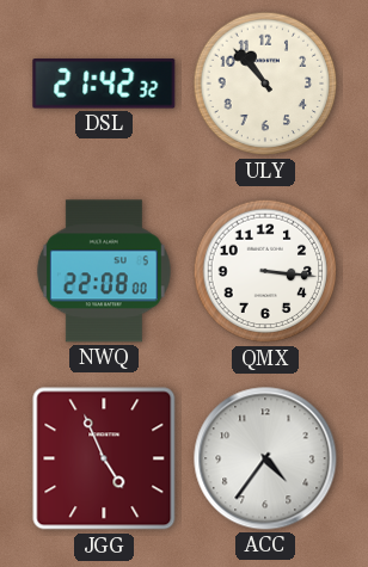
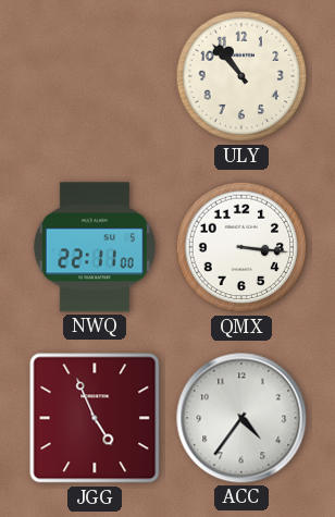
DSL: 21:42 -> none (104, 84)
NWQ: 22:08 -> 22:11 (95, 247)
